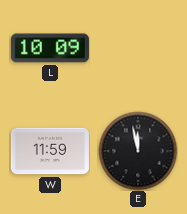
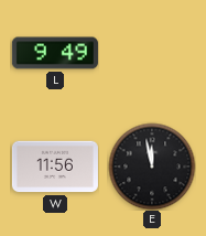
L: 10:09 -> 9:49 (55, 53)
W: 11:59 -> 11:56 (55, 167)
